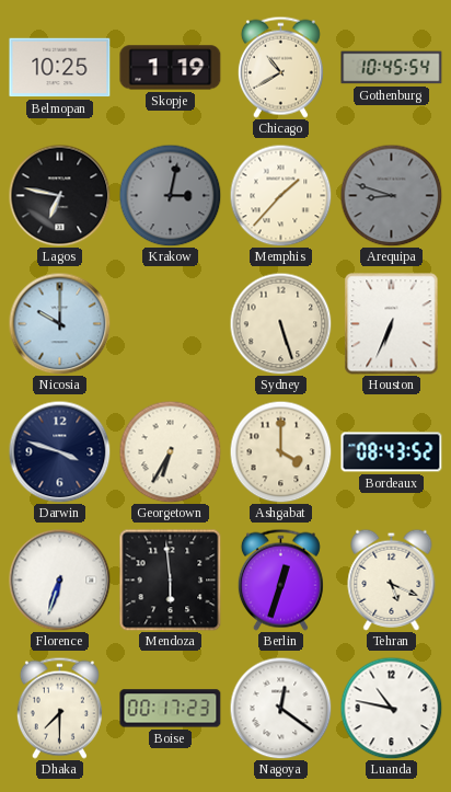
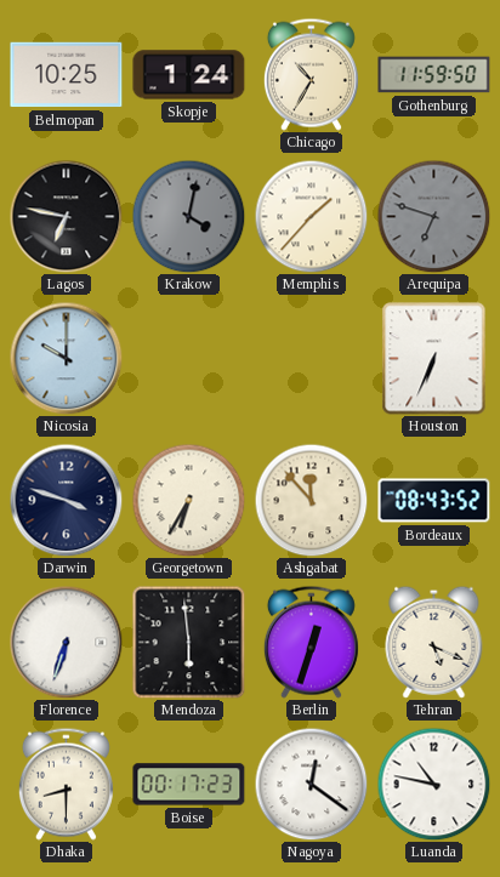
Skopje: 1:19 -> 1:24 (189, 75)
Chicago: 10:40 -> 10:35 (311, 74)
Gothenburg: 10:45 -> 11:59 (434, 75)
Krakow: 3:02 -> 4:02 (188, 216)
Arequipa: 8:48 -> 6:48 (433, 216)
Sydney: 5:27 -> none (280, 323)
Ashgabat: 4:00 -> 11:53 (311, 500)
Dhaka: 7:30 -> 8:30 (66, 784)
